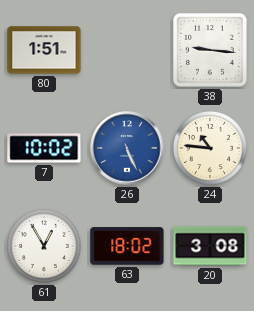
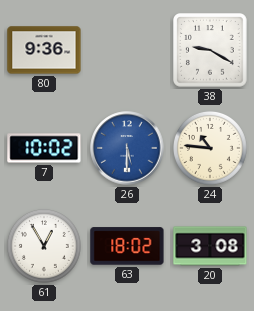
80: 1:51 -> 9:36 (44, 50)
38: 9:16 -> 9:20 (211, 51)
26: 5:26 -> 5:30 (127, 148)
